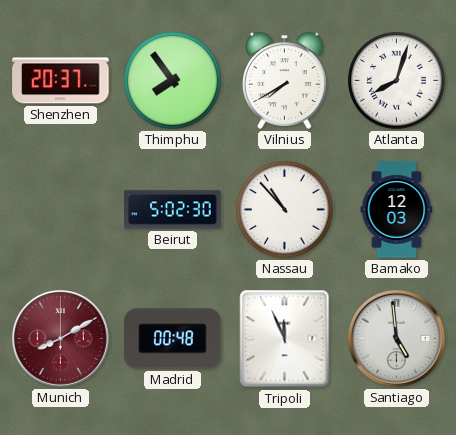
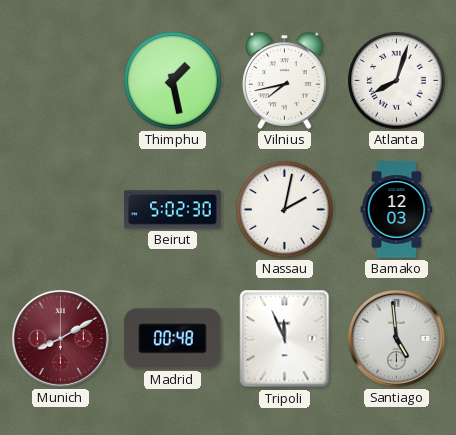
Shenzhen: 20:37 -> none (61, 81)
Thimphu: 7:54 -> 1:28 (173, 81)
Vilnius: 7:40 -> 7:43 (285, 80)
Nassau: 10:53 -> 2:02 (285, 210)
